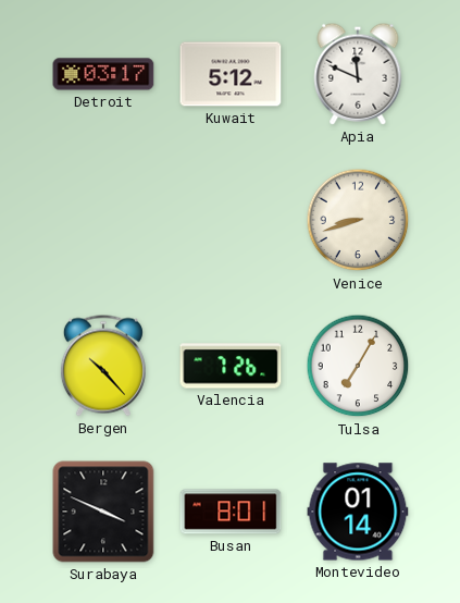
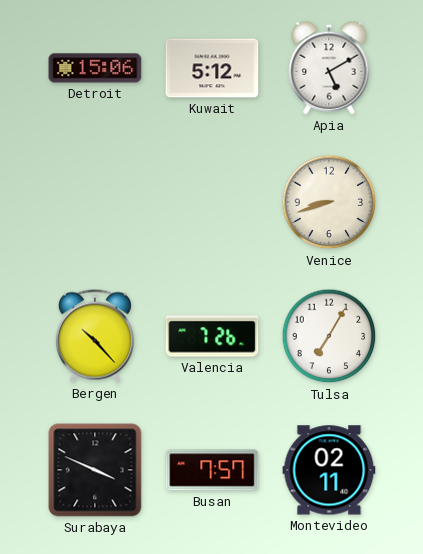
Detroit: 03:17 -> 15:06 (95, 68)
Apia: 11:49 -> 5:10 (329, 68)
Busan: 8:01 -> 7:57 (212, 470)
Montevideo: 01:14 -> 02:11 (329, 470)
